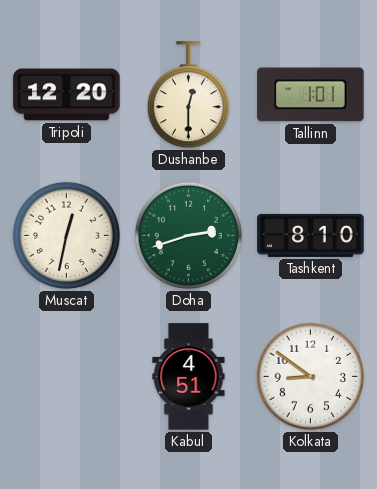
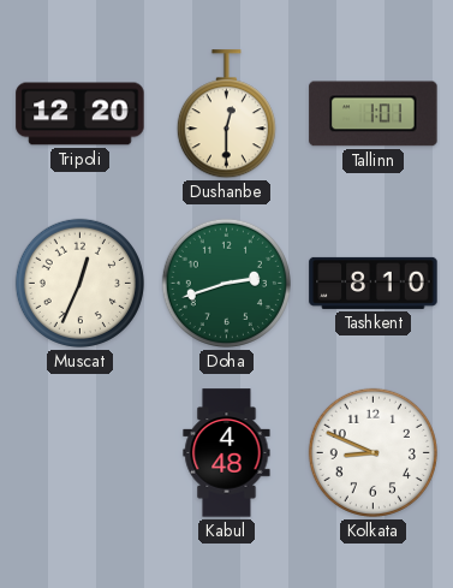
Muscat: 12:32 -> 12:34 (79, 283)
Kabul: 4:51 -> 4:48 (227, 453)
Kolkata: 8:51 -> 8:49 (372, 452)
